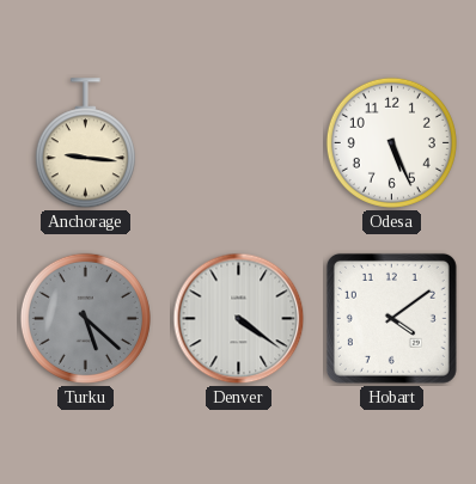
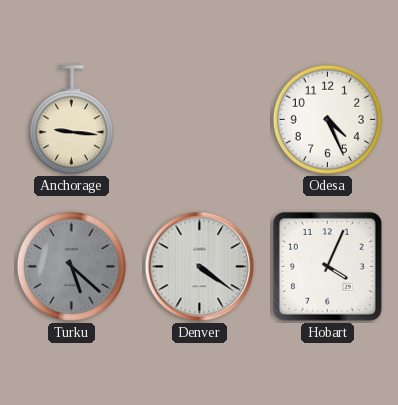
Odesa: 5:26 -> 4:26 (327, 119)
Hobart: 4:09 -> 4:04 (327, 266)
